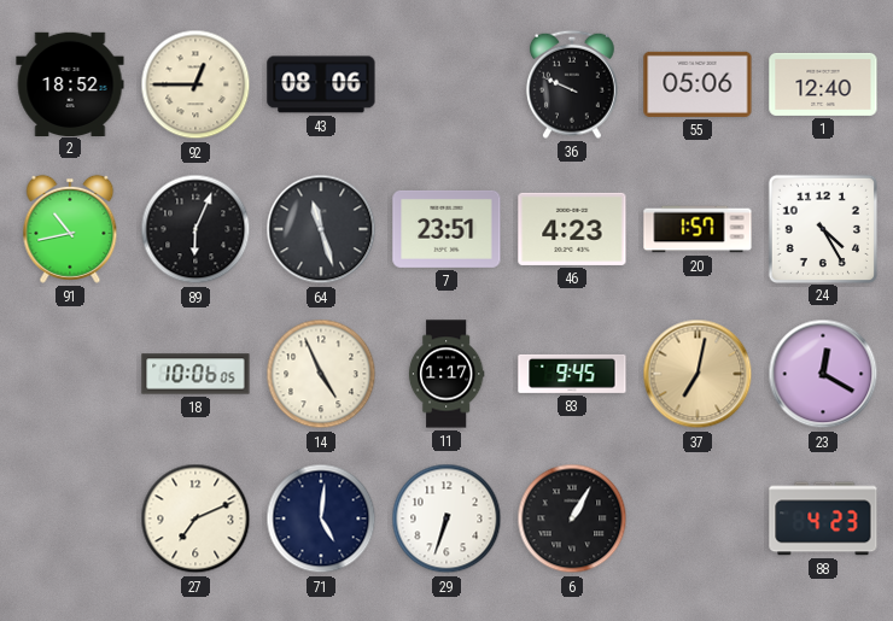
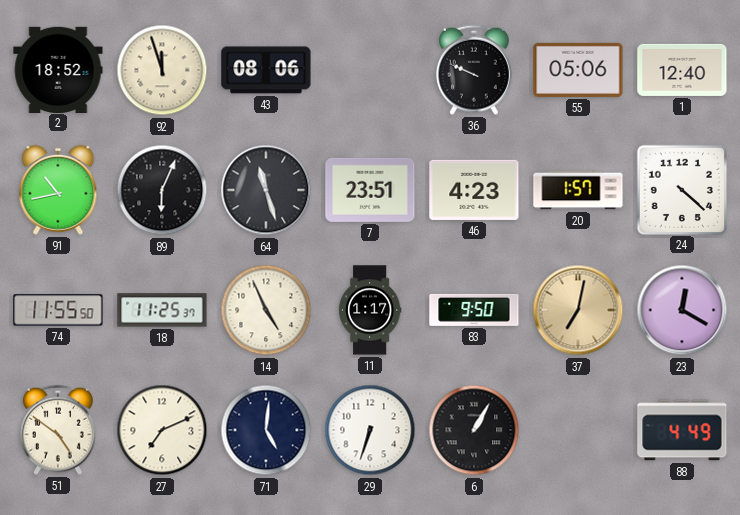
92: 12:45 -> 11:57 (162, 70)
24: 4:25 -> 4:22 (681, 189)
74: none -> 11:55 (58, 310)
18: 10:06 -> 11:25 (162, 310)
83: 9:45 -> 9:50 (474, 310)
51: none -> 4:51 (58, 430)
88: 4:23 -> 4:49 (682, 430)
